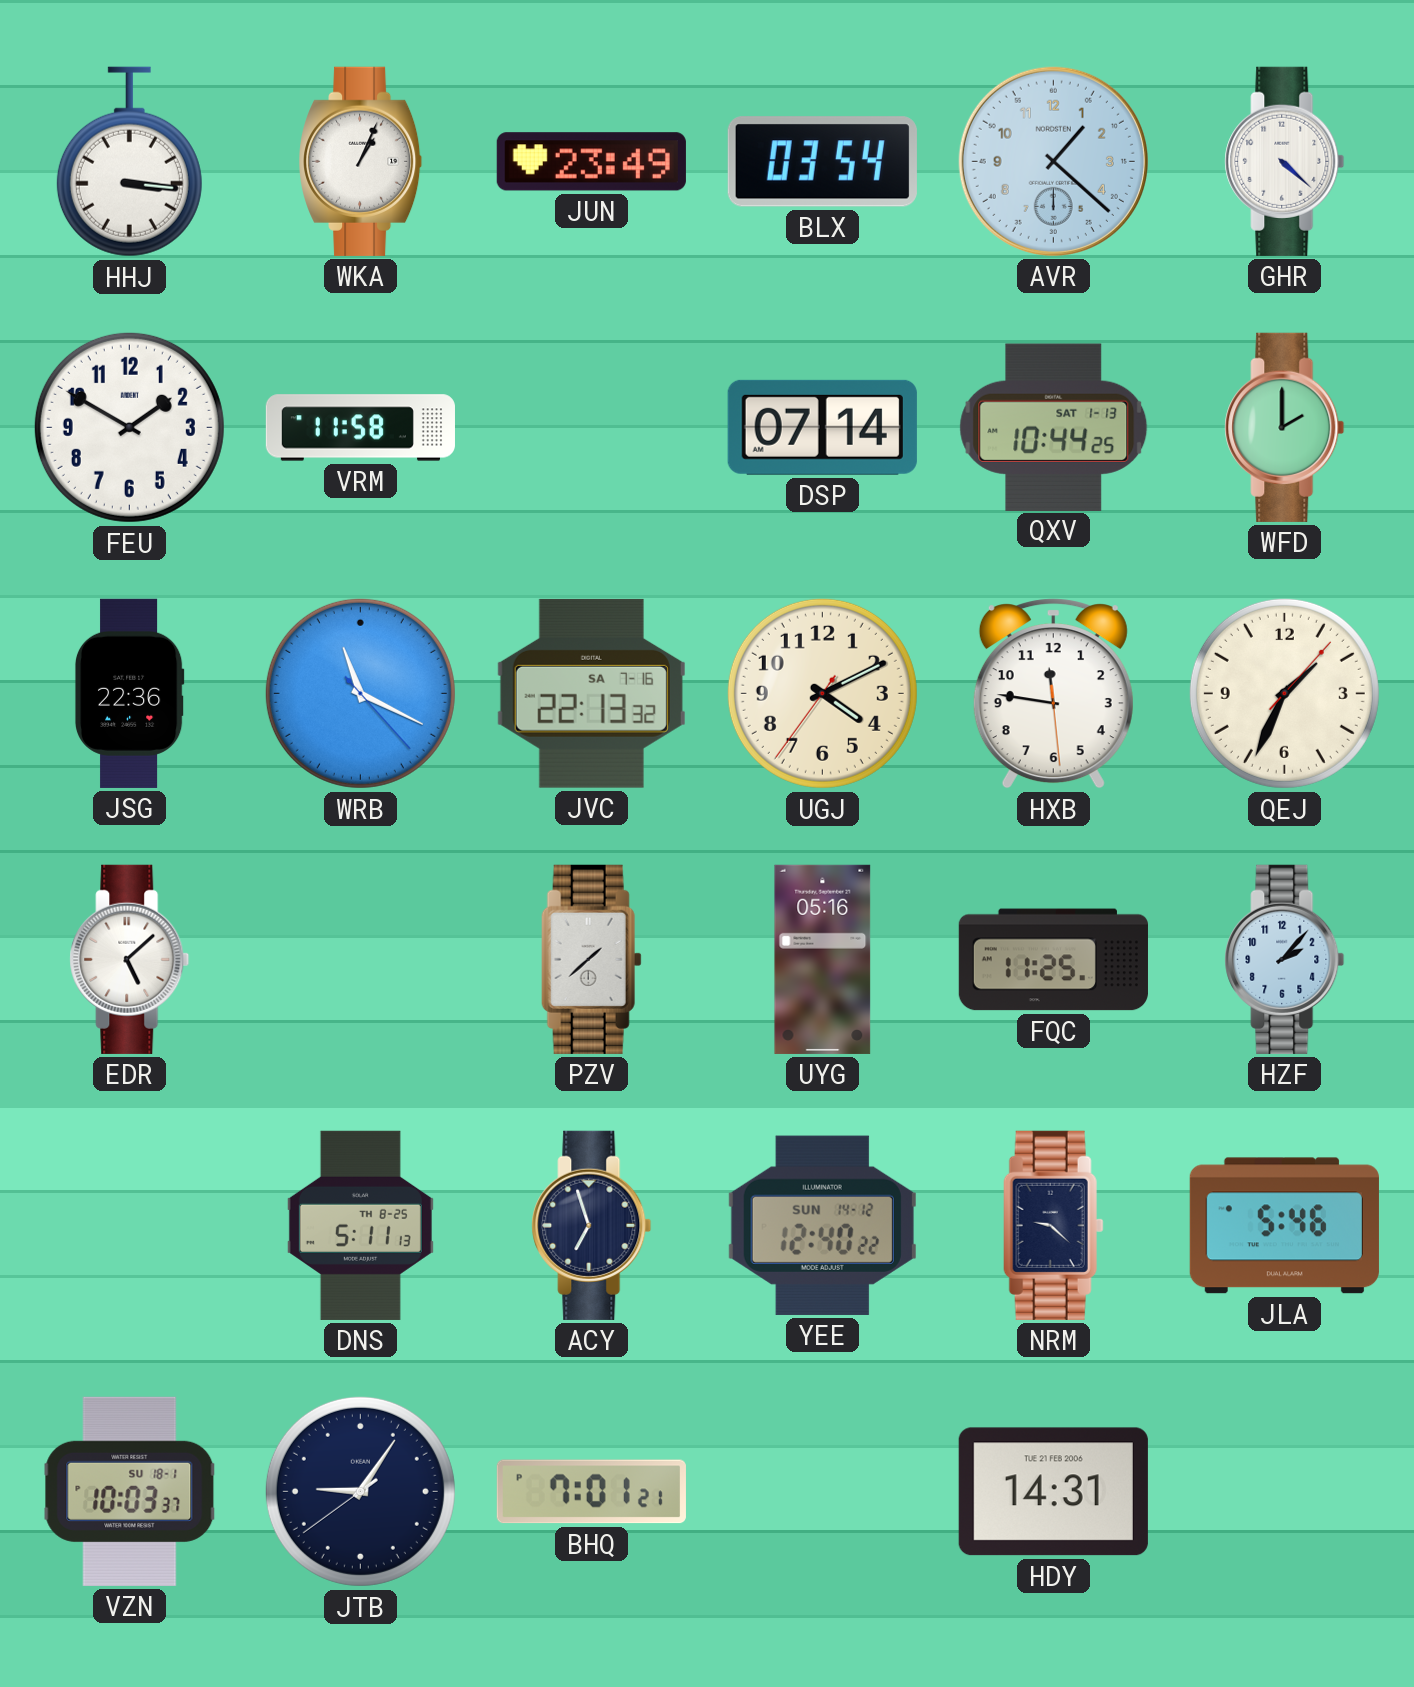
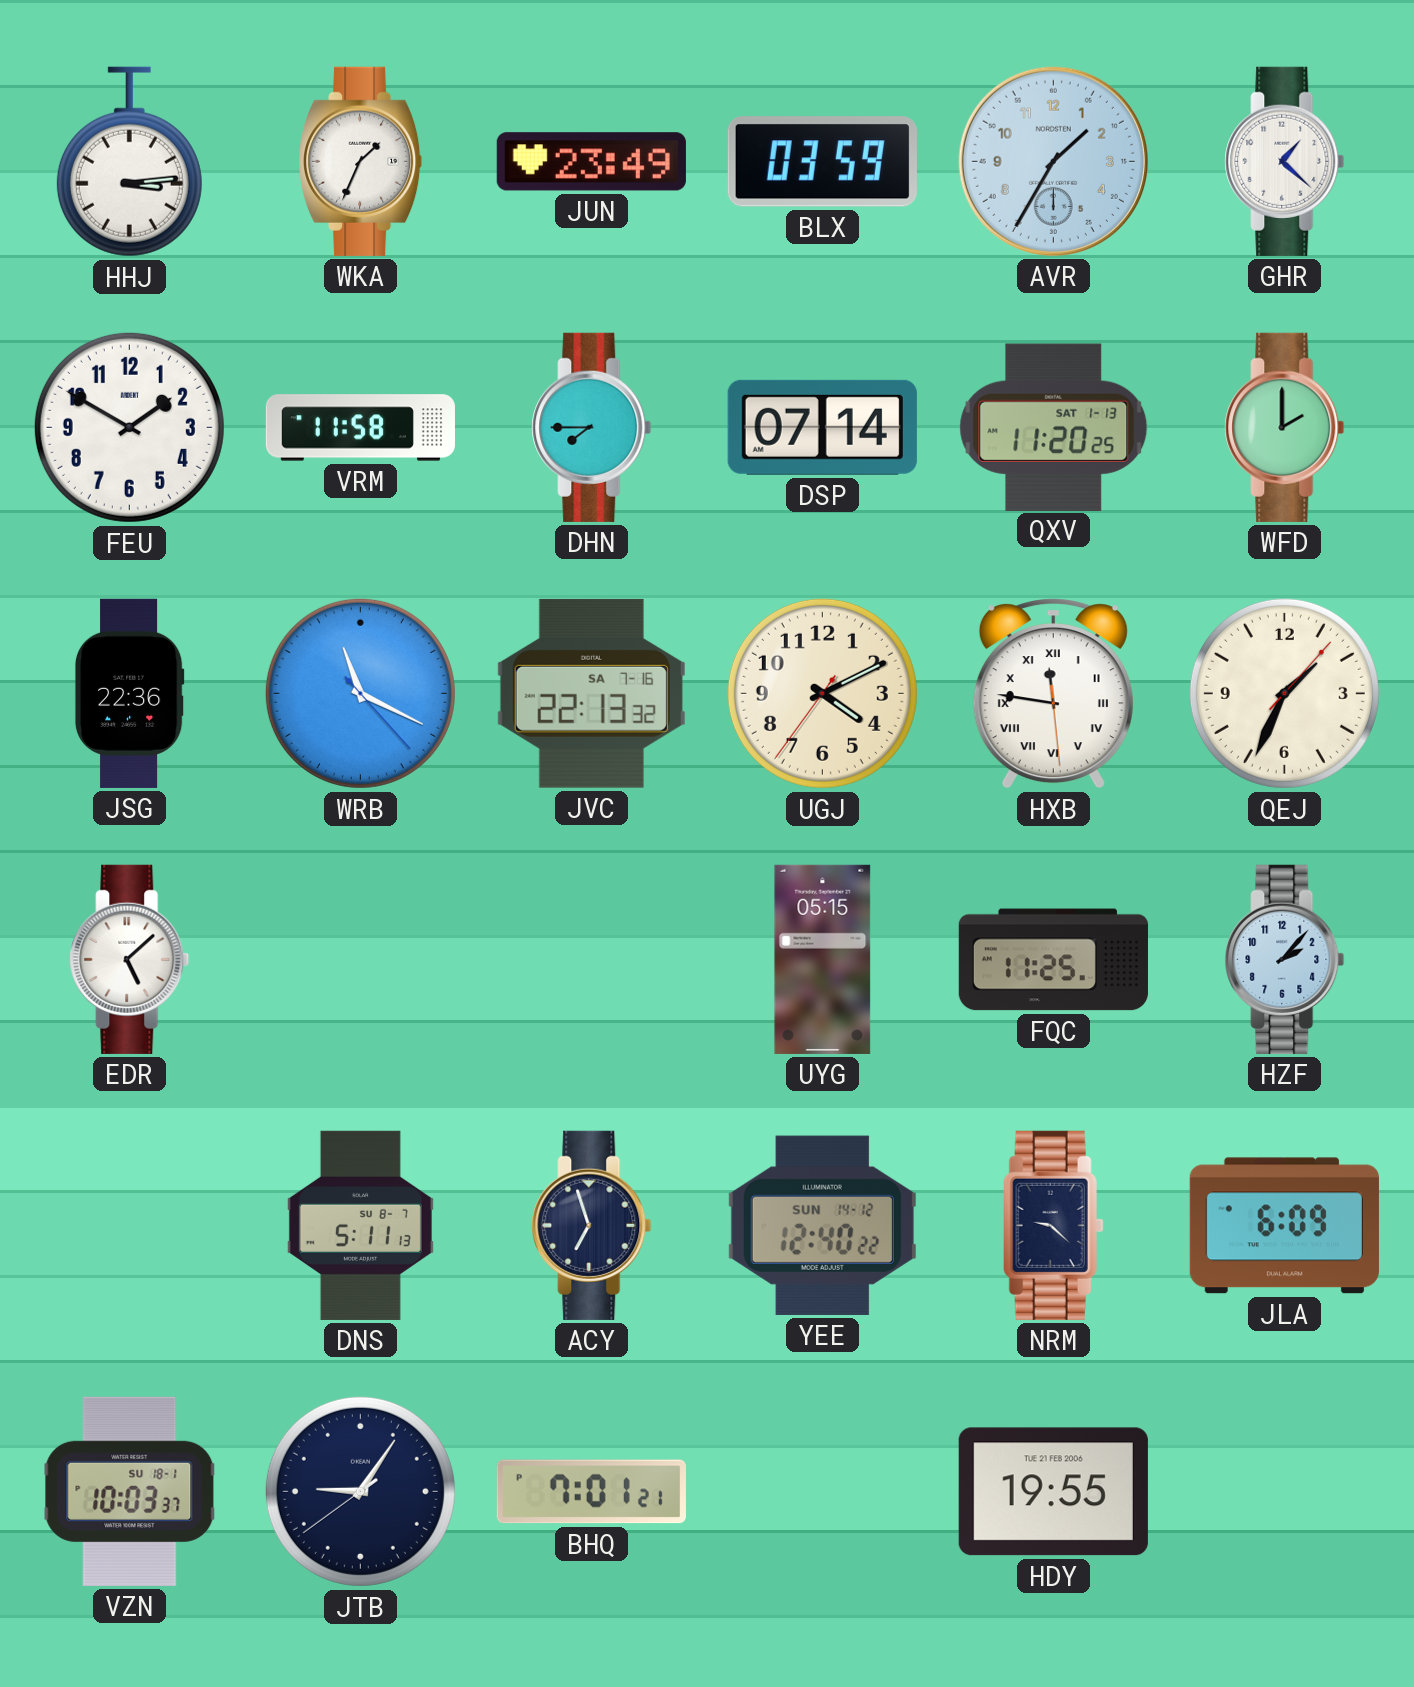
HHJ: 3:16 -> 3:14 (129, 162)
WKA: 1:04 -> 1:34 (361, 161)
BLX: 03:54 -> 03:59 (822, 162)
AVR: 1:22 -> 1:35 (1053, 161)
GHR: 4:22 -> 1:22 (1285, 161)
DHN: none -> 7:45 (592, 427)
QXV: 10:44 -> 11:20 (1054, 427)
HXB numerals: Arabic -> Roman (1053, 694)
PZV: 1:38 -> none (591, 959)
UYG: 05:16 -> 05:15 (823, 959)
DNS date: TH 8-25 -> SU 8-7 (360, 1225)
JLA: 5:46 -> 6:09 (1284, 1226)
HDY: 14:31 -> 19:55 (1053, 1492)
